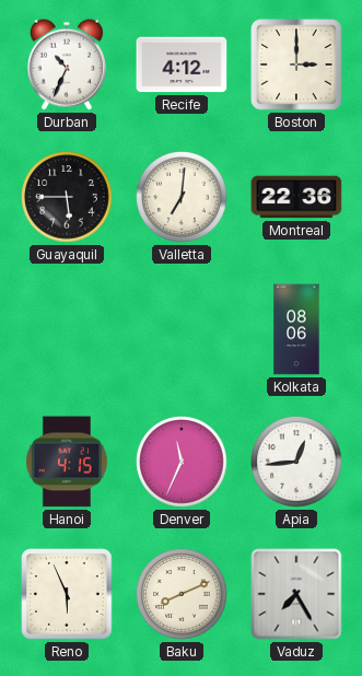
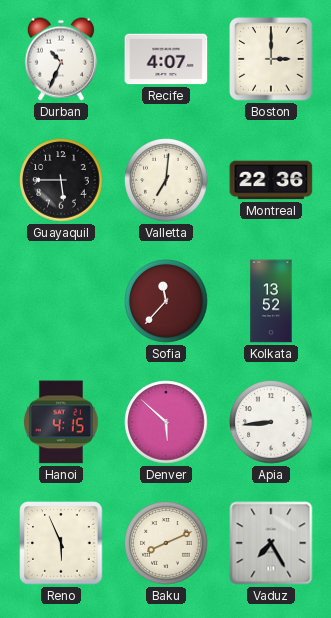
Recife: 4:12 -> 4:07 (166, 59)
Sofia: none -> 11:37 (166, 301)
Kolkata: 08:06 -> 13:52 (271, 301)
Denver: 11:34 -> 5:52 (166, 422)
Apia: 12:44 -> 8:44 (271, 422)
